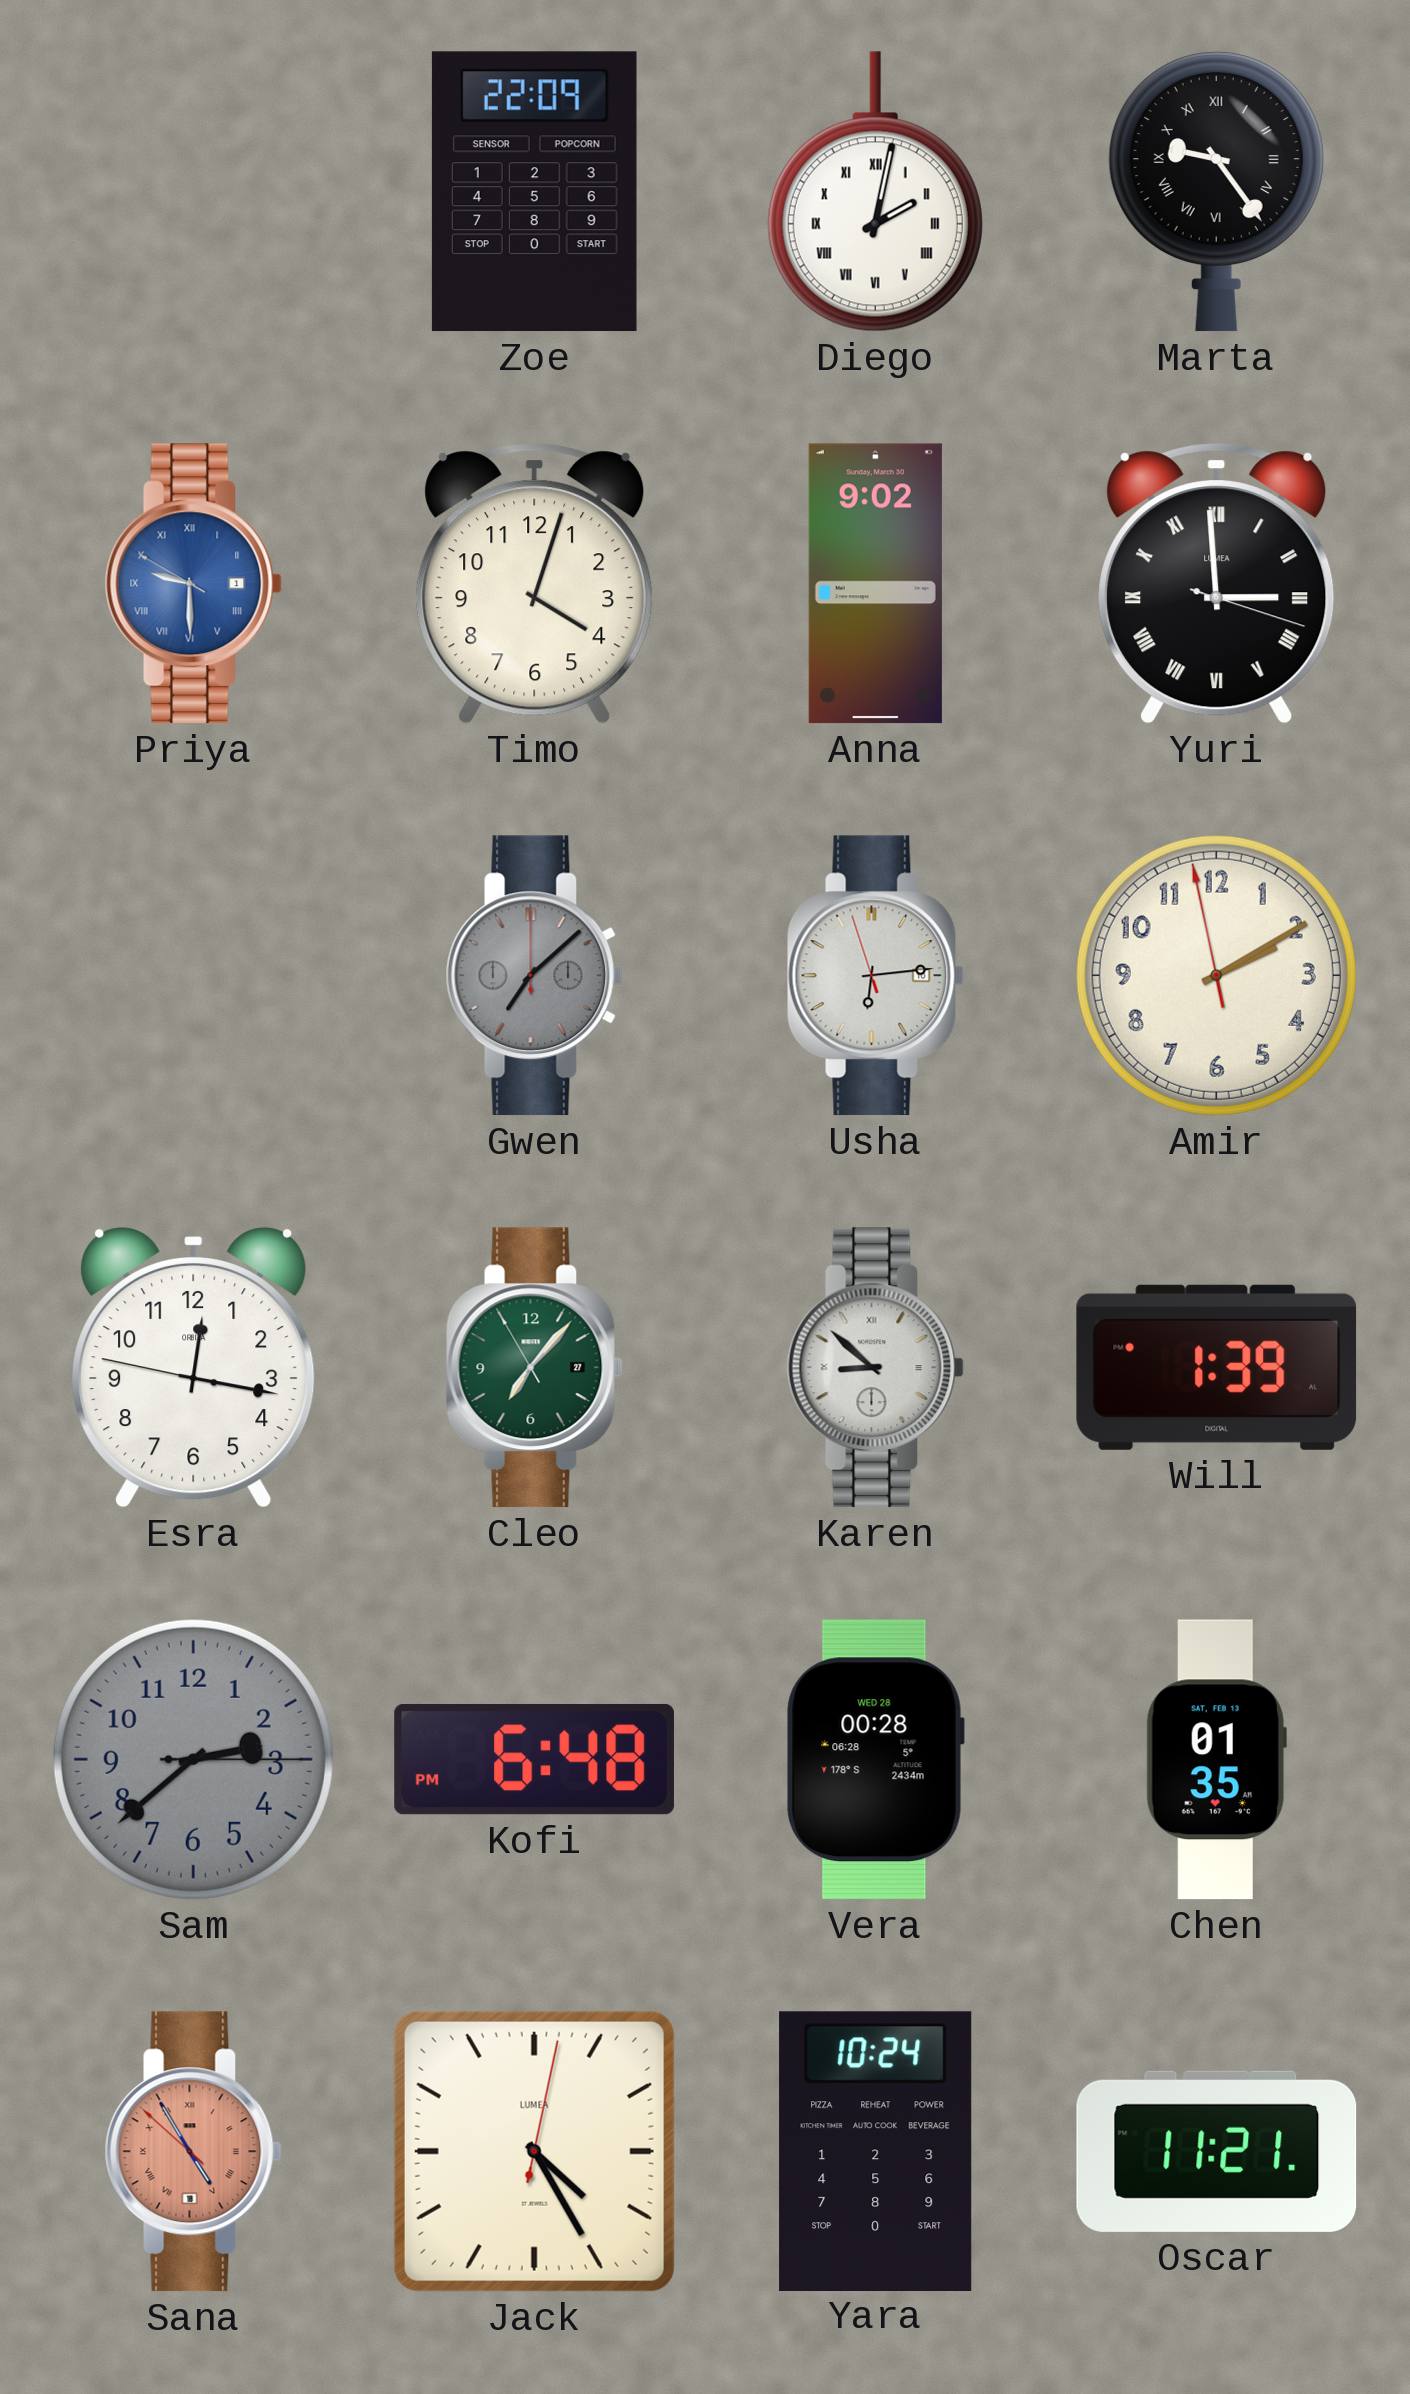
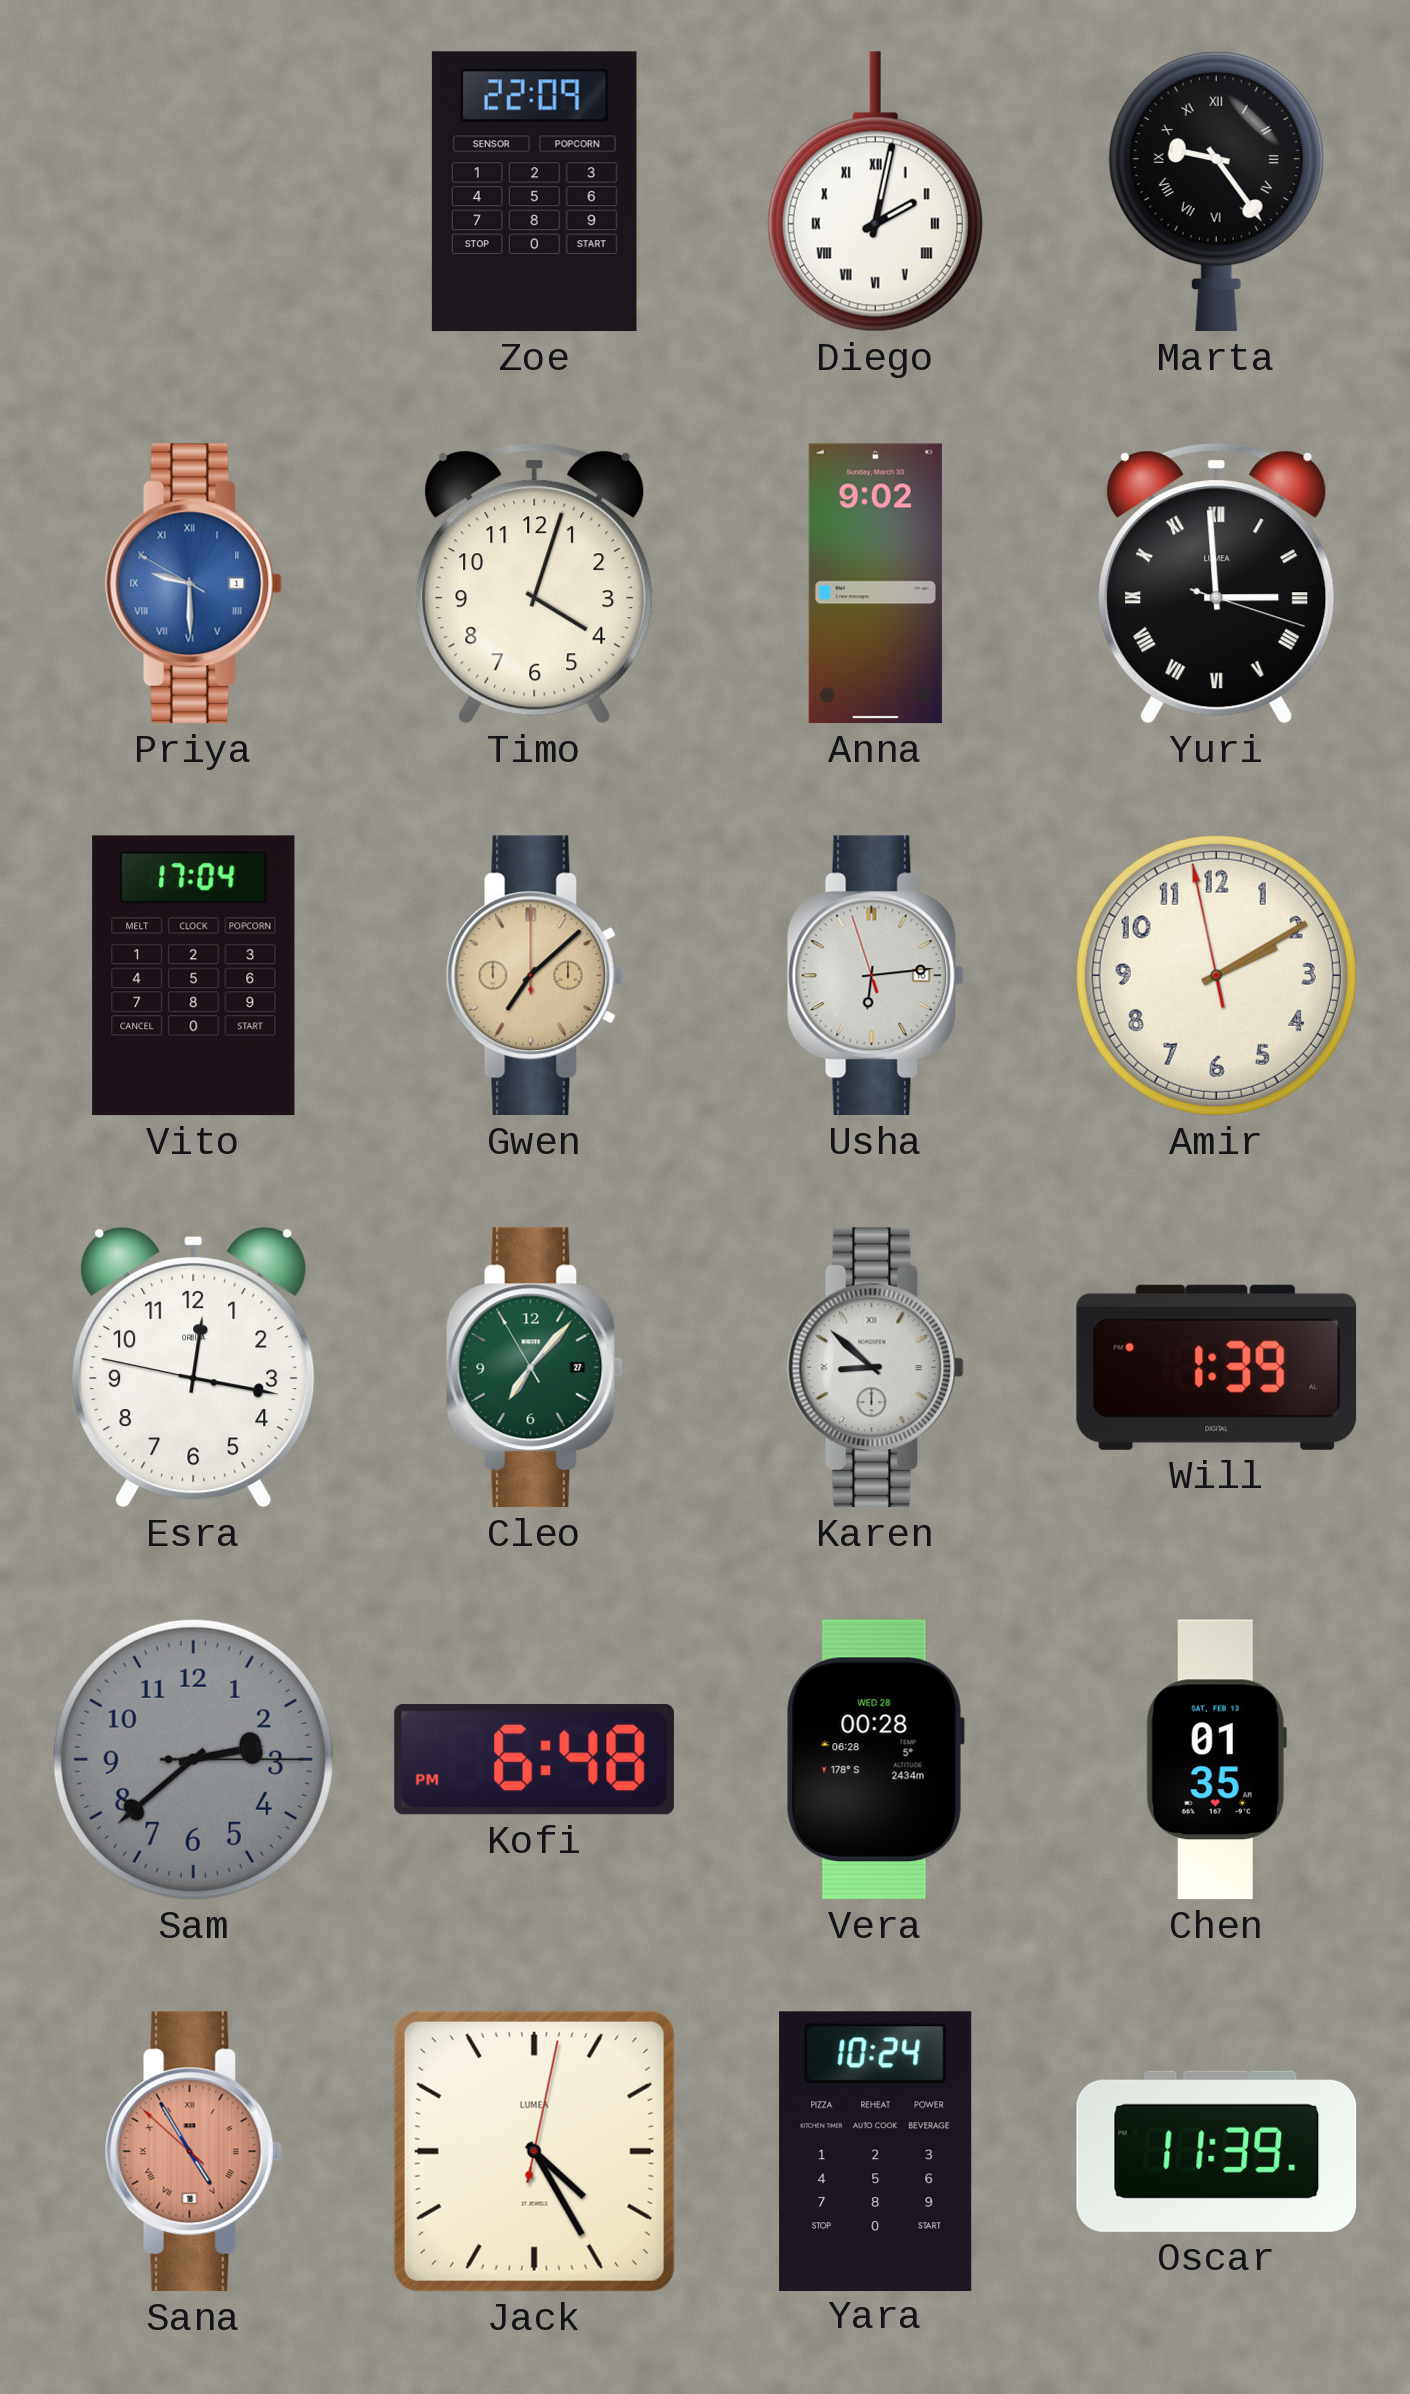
Vito: none -> 17:04 (194, 976)
Gwen dial: grey -> champagne (534, 976)
Oscar: 11:21 -> 11:39 (1217, 2151)
